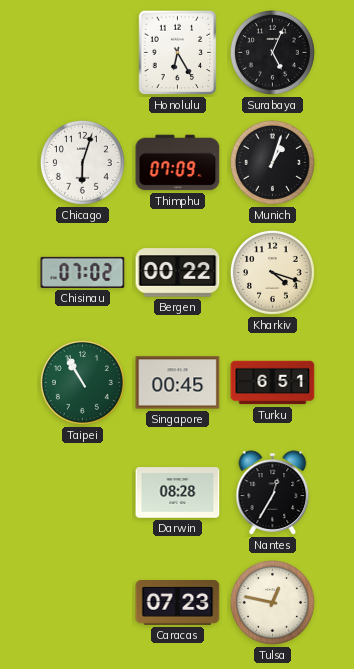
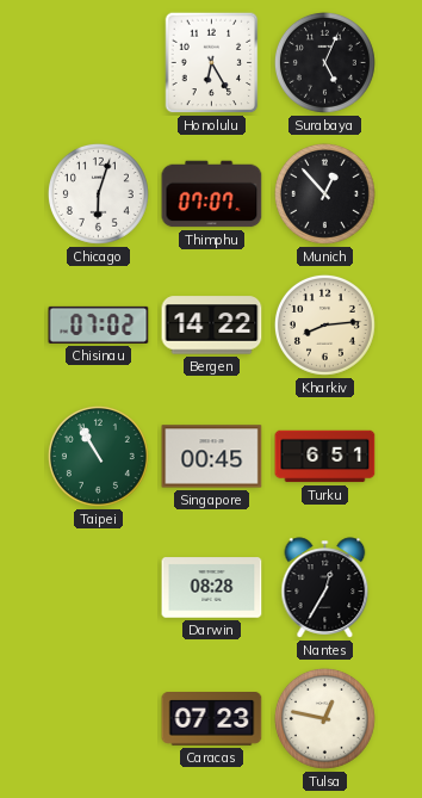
Thimphu: 07:09 -> 07:07 (212, 194)
Munich: 1:03 -> 12:53 (324, 193)
Bergen: 00:22 -> 14:22 (212, 326)
Kharkiv: 4:18 -> 8:14 (324, 324)
